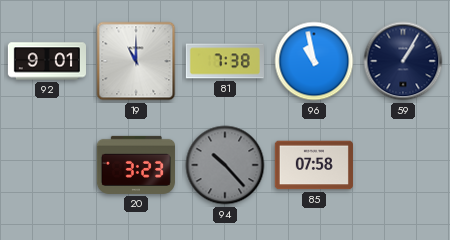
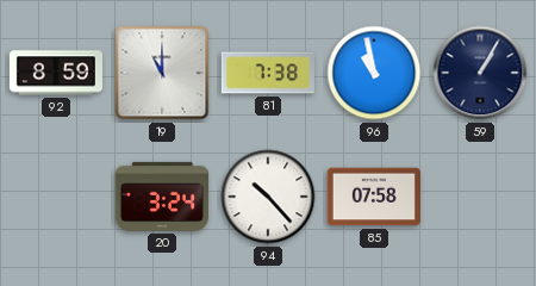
92: 9:01 -> 8:59 (55, 73)
20: 3:23 -> 3:24 (162, 197)
94 dial: grey -> white (268, 197)
